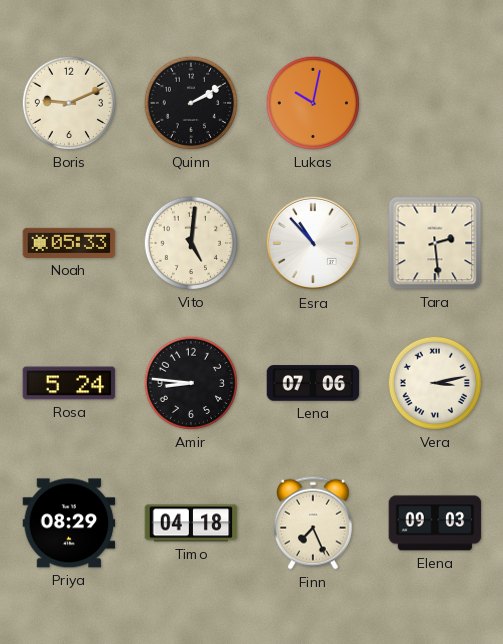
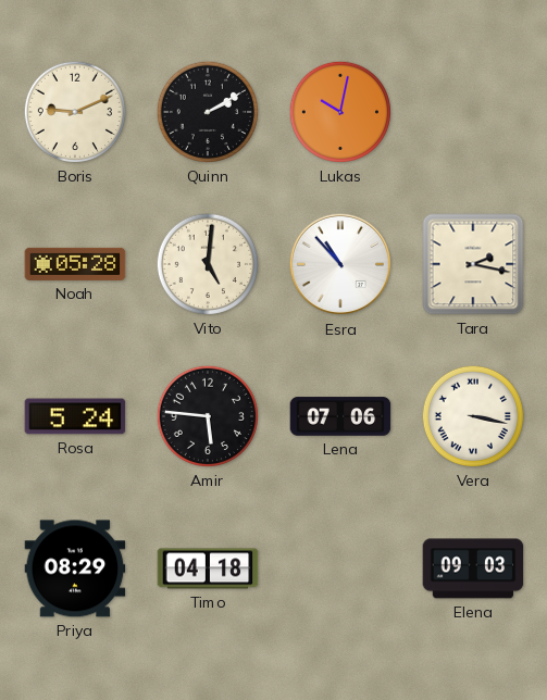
Noah: 05:33 -> 05:28 (75, 264)
Tara: 2:29 -> 2:17 (473, 264)
Amir: 8:46 -> 5:46 (208, 416)
Vera: 3:13 -> 3:17 (473, 416)
Finn: 7:26 -> none (314, 523)
